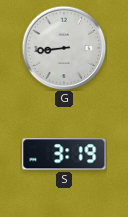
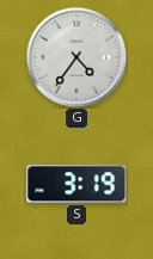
G: 8:44 -> 4:36 (76, 57)
